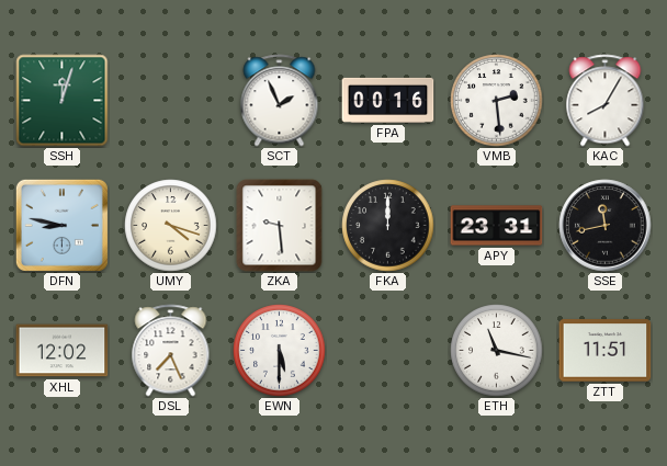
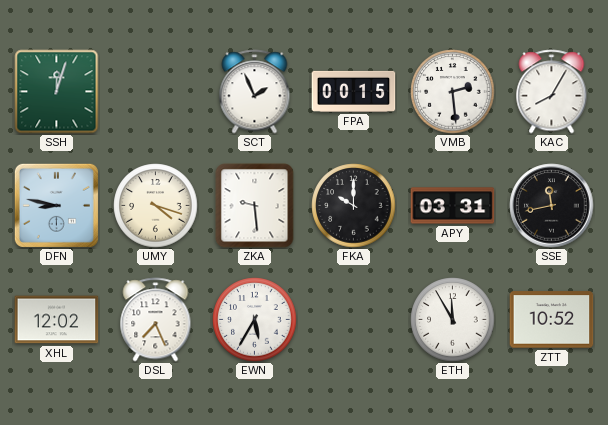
FPA: 00:16 -> 00:15 (354, 91)
FKA: 12:00 -> 10:00 (354, 206)
APY: 23:31 -> 03:31 (453, 206)
EWN: 5:30 -> 5:35 (255, 320)
ETH: 11:17 -> 11:55 (453, 320)
ZTT: 11:51 -> 10:52 (552, 320)
